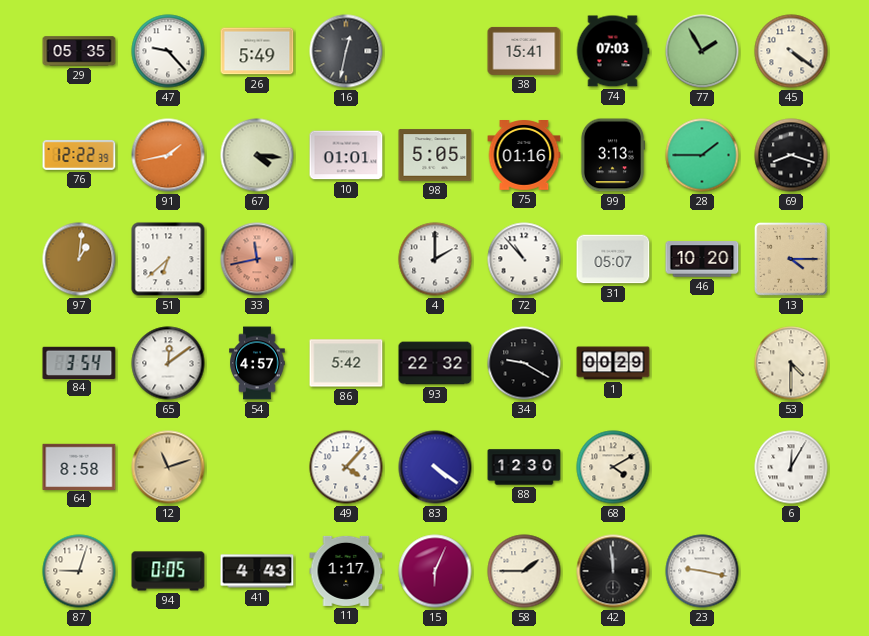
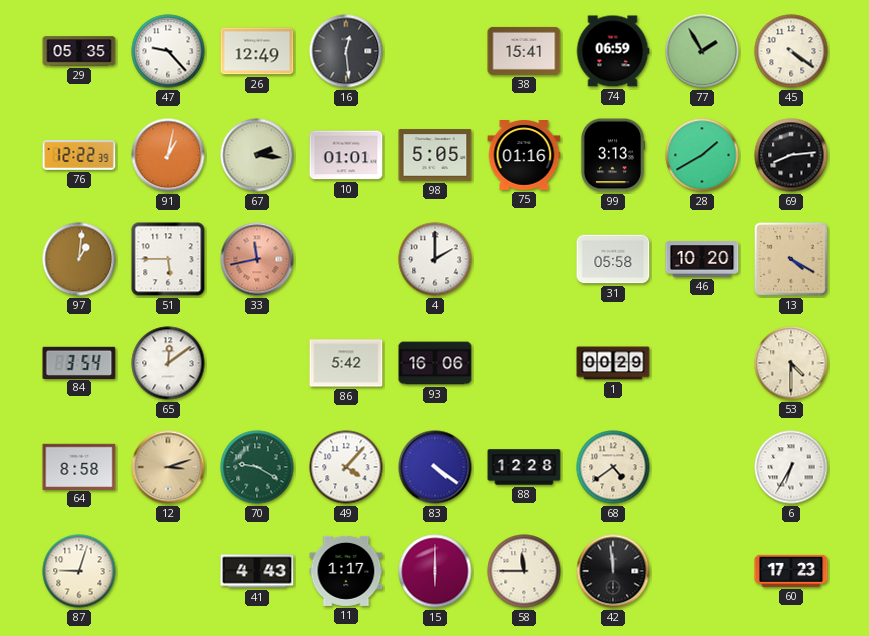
26: 5:49 -> 12:49 (257, 51)
16: 12:32 -> 12:29 (346, 51)
74: 07:03 -> 06:59 (613, 51)
91: 1:43 -> 1:02 (168, 155)
67: 4:16 -> 2:16 (257, 155)
28: 1:45 -> 1:40 (702, 155)
69: 8:18 -> 8:14 (791, 155)
51: 6:38 -> 5:45 (168, 259)
72: 10:53 -> none (524, 259)
31: 05:07 -> 05:58 (613, 259)
13: 4:15 -> 4:20 (791, 259)
54: 4:57 -> none (257, 363)
93: 22:32 -> 16:06 (435, 363)
34: 9:20 -> none (524, 363)
12: 11:12 -> 3:12 (168, 467)
70: none -> 9:20 (257, 467)
88: 12:30 -> 12:28 (524, 467)
68: 4:10 -> 4:39 (613, 467)
6: 12:05 -> 6:35 (791, 467)
94: 0:05 -> none (168, 571)
15: 6:04 -> 6:00 (435, 571)
58: 1:45 -> 11:45 (524, 571)
23: 9:17 -> none (702, 571)
60: none -> 17:23 (791, 571)
